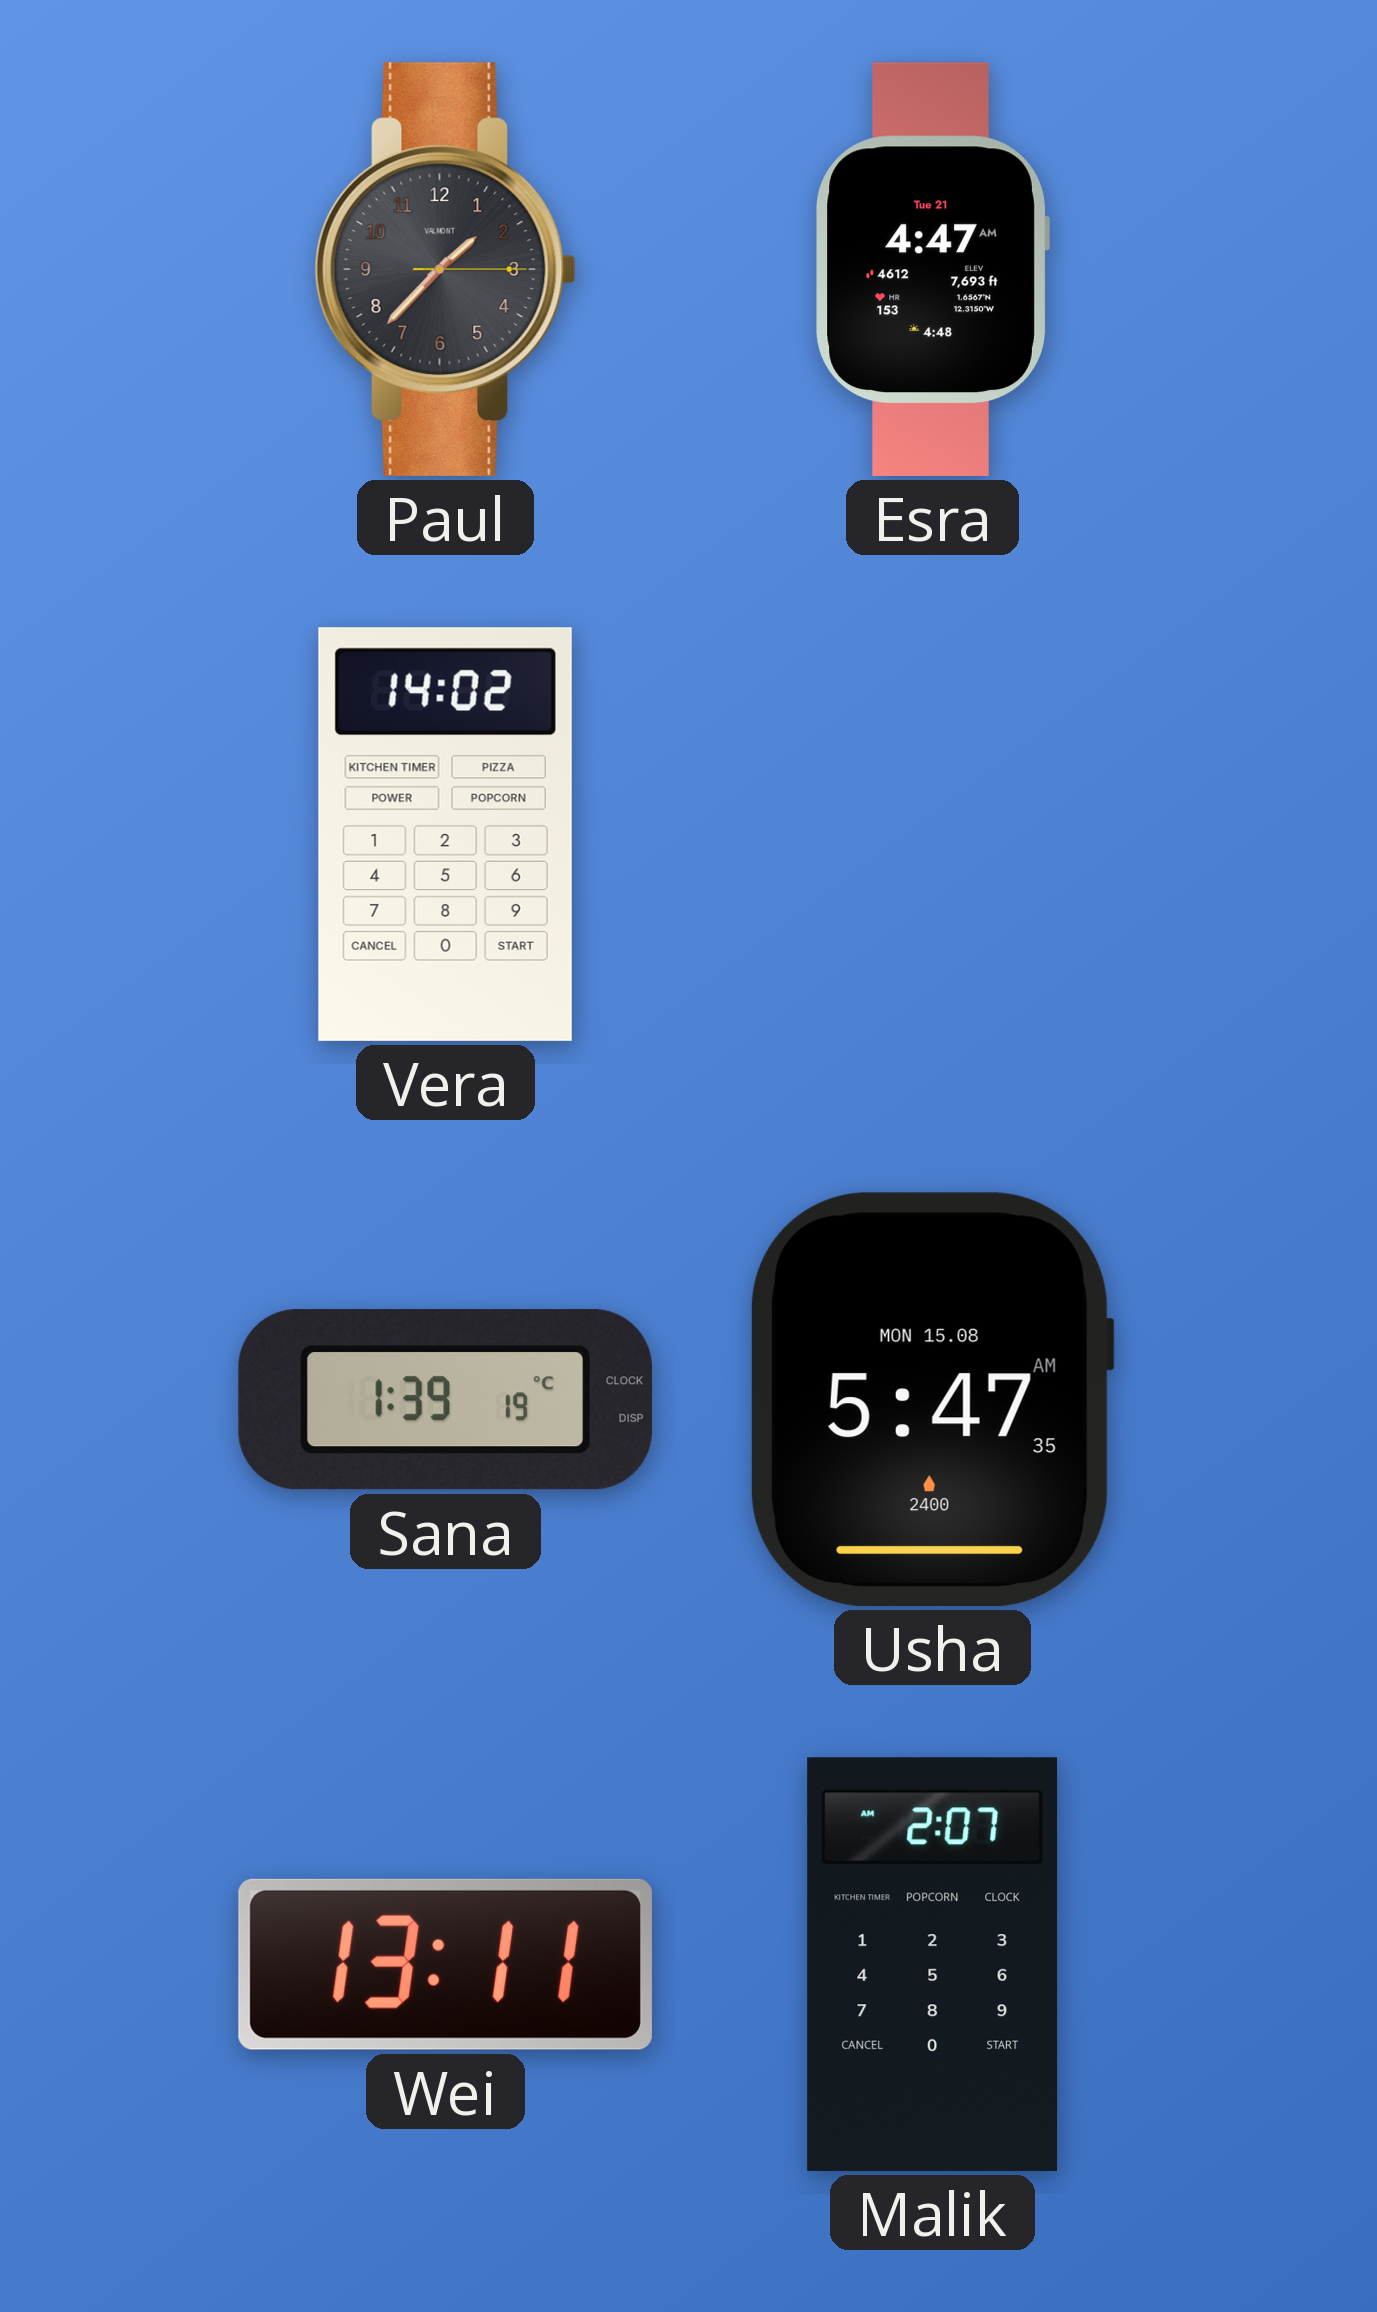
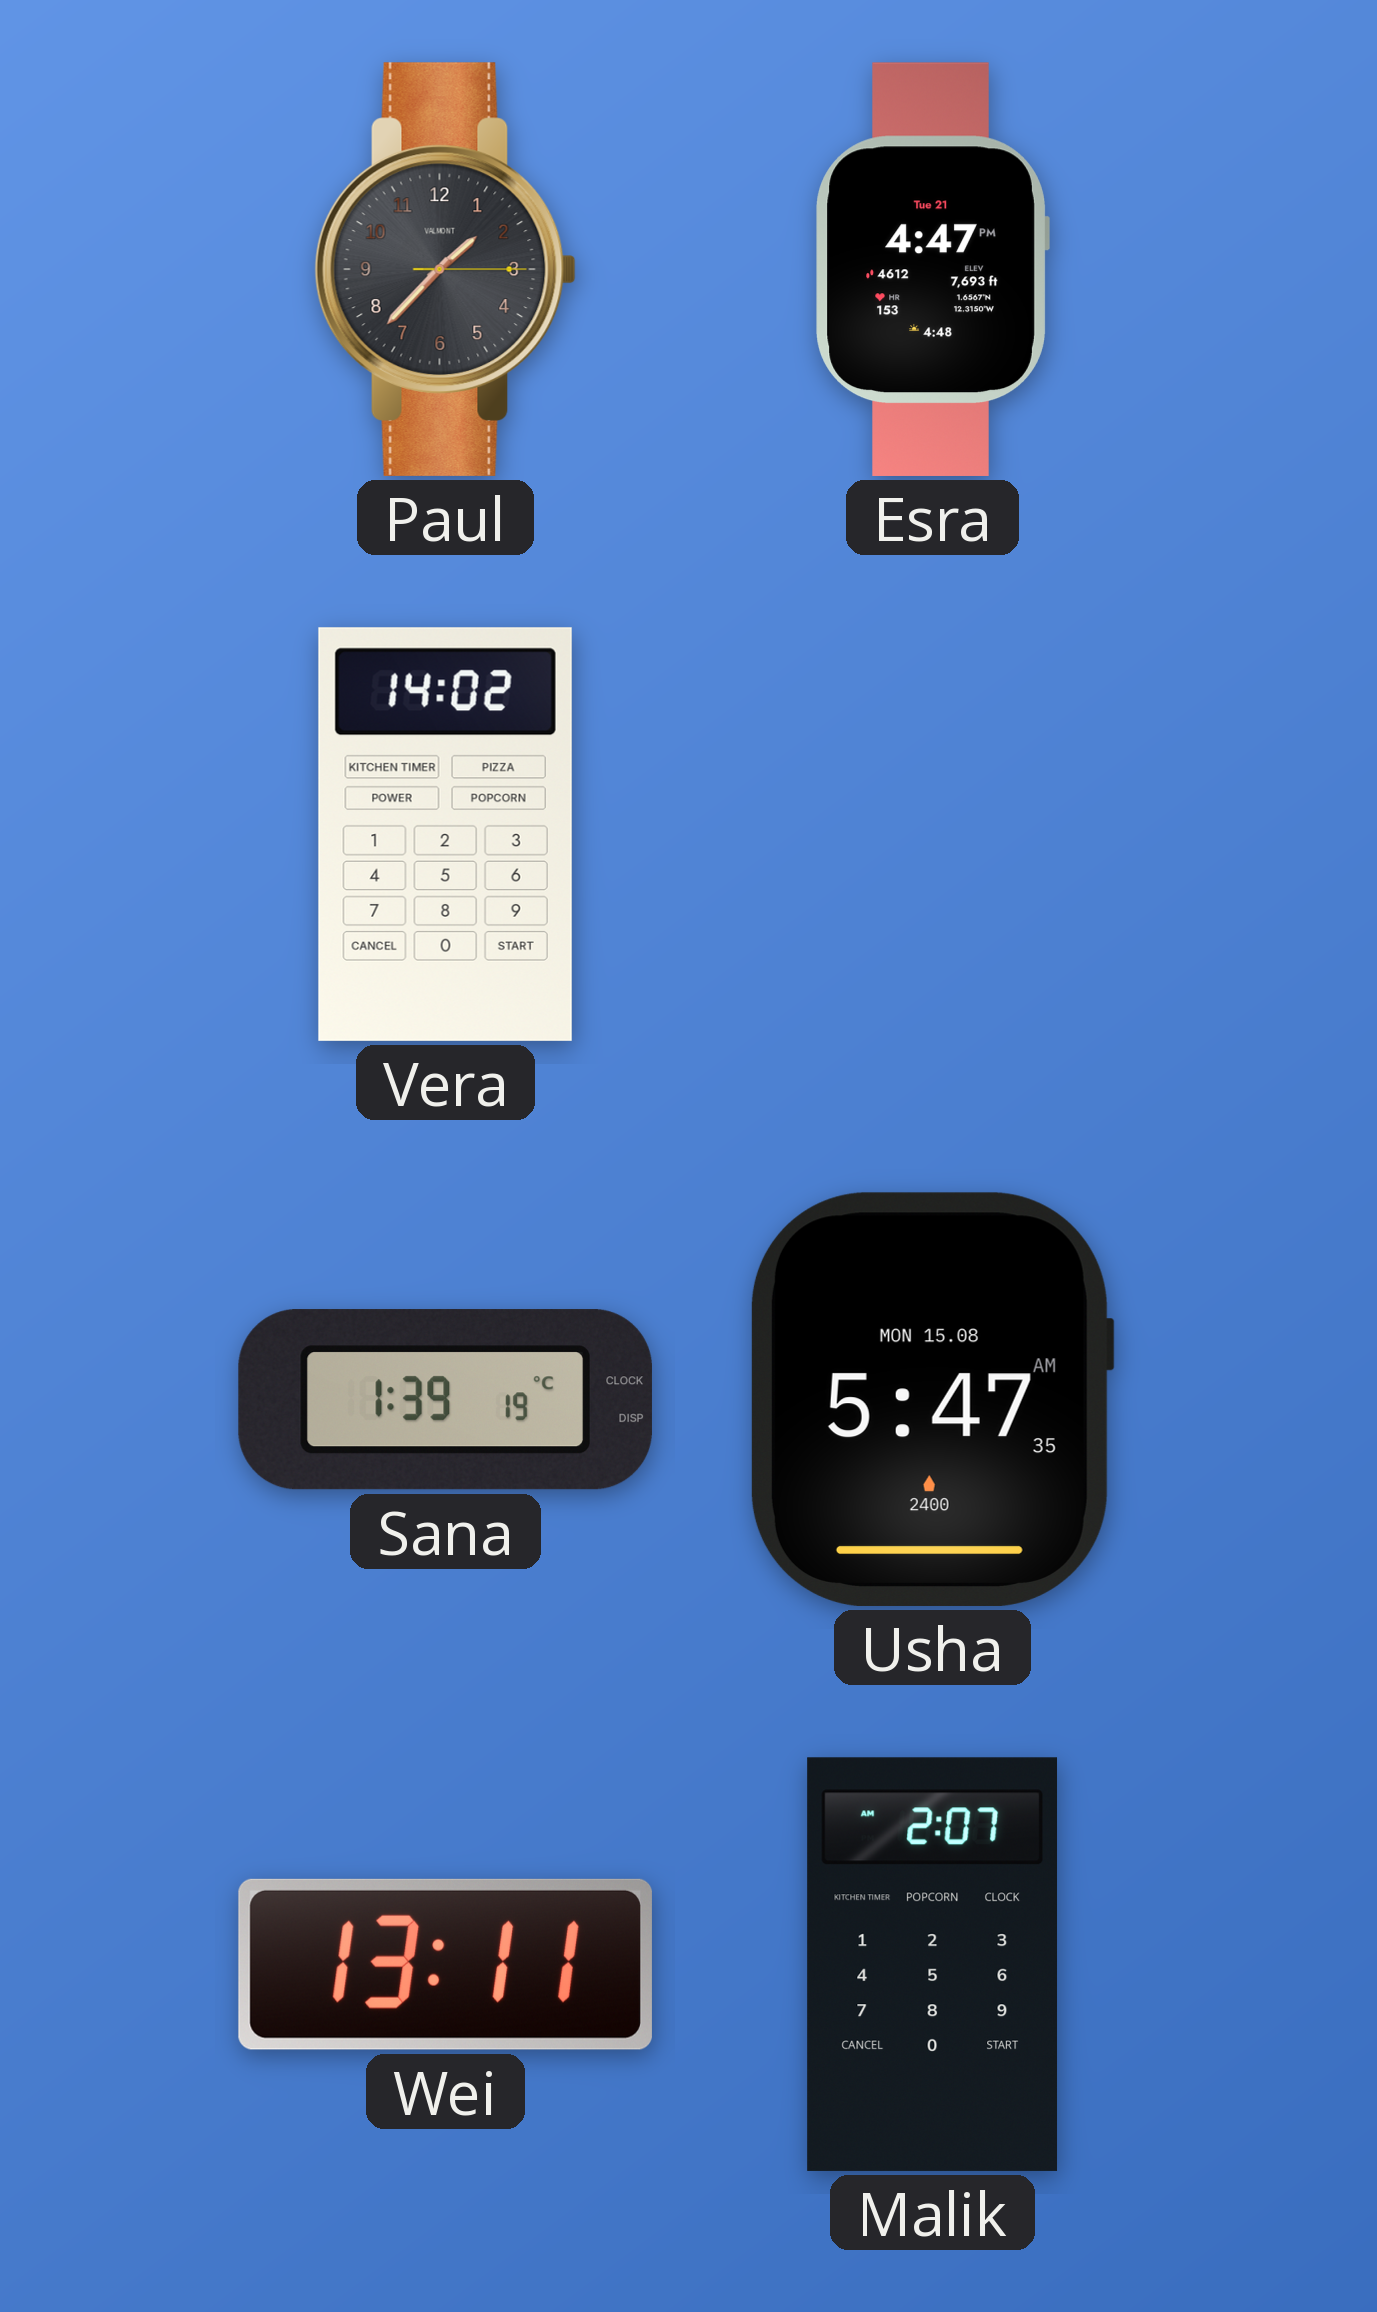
Esra: 4:47 AM -> 4:47 PM (932, 269)
